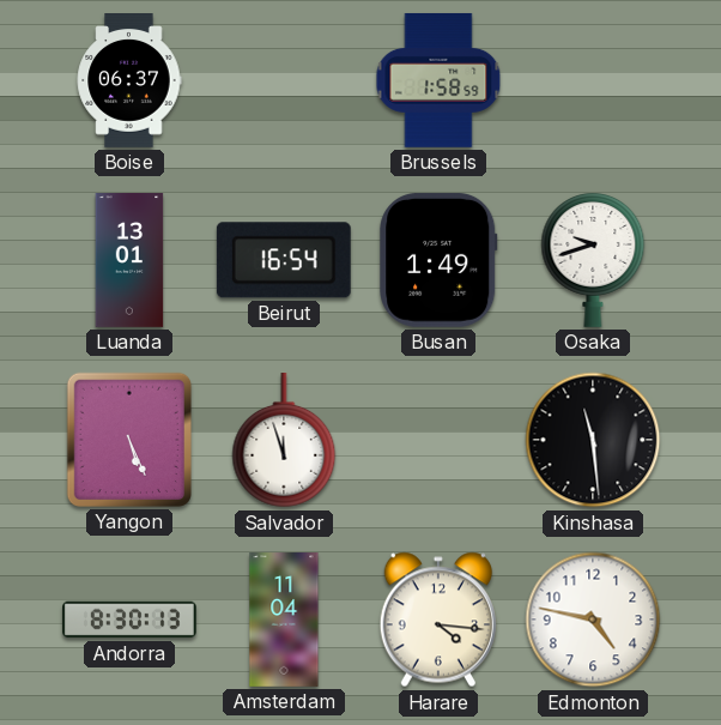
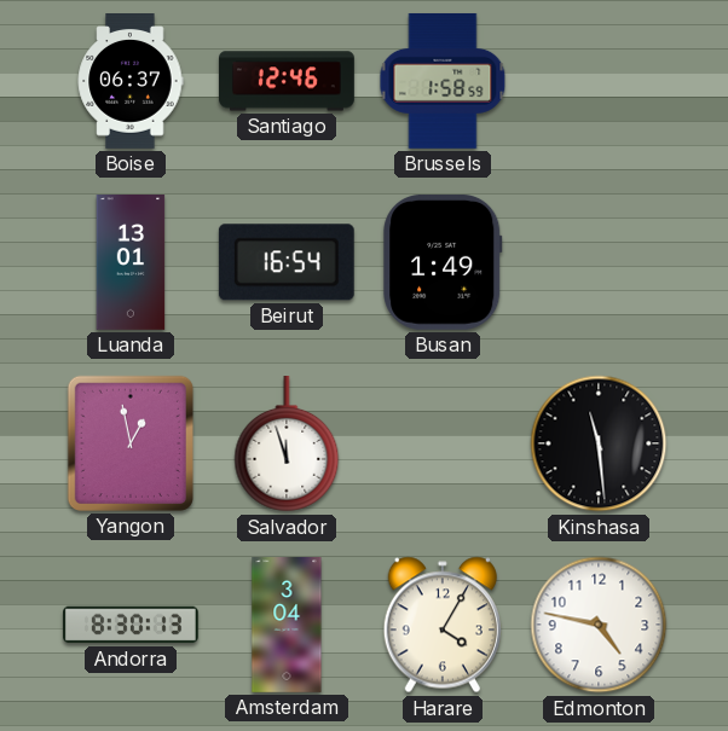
Santiago: none -> 12:46 (288, 81)
Osaka: 9:42 -> none (593, 260)
Yangon: 5:26 -> 12:58 (131, 443)
Amsterdam: 11:04 -> 3:04 (287, 626)
Harare: 4:16 -> 4:05 (441, 625)
